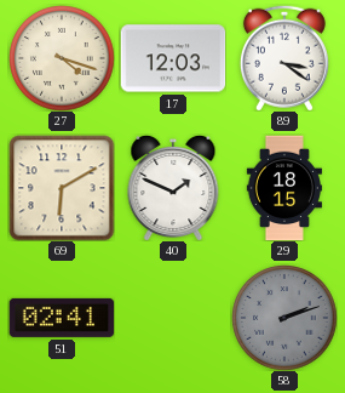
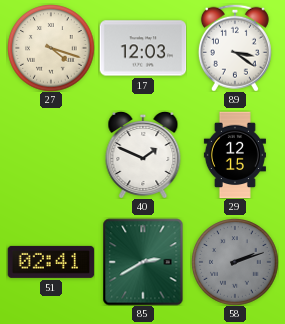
69: 6:10 -> none (62, 188)
29: 18:15 -> 12:15 (235, 155)
85: none -> 2:40 (143, 262)
